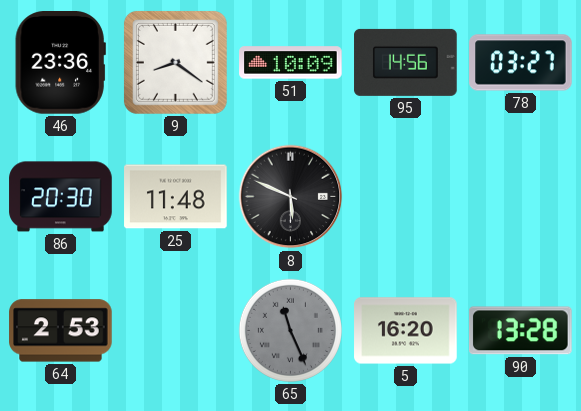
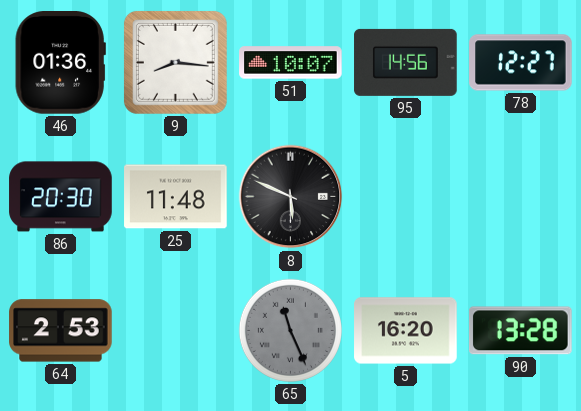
46: 23:36 -> 01:36 (60, 63)
9: 8:21 -> 8:16 (175, 62)
51: 10:09 -> 10:07 (291, 63)
78: 03:27 -> 12:27 (521, 63)
